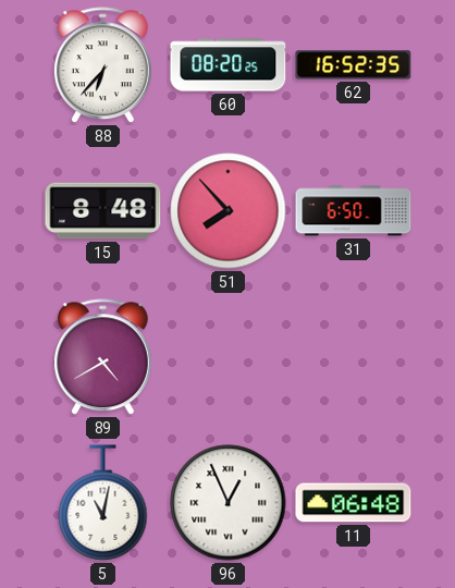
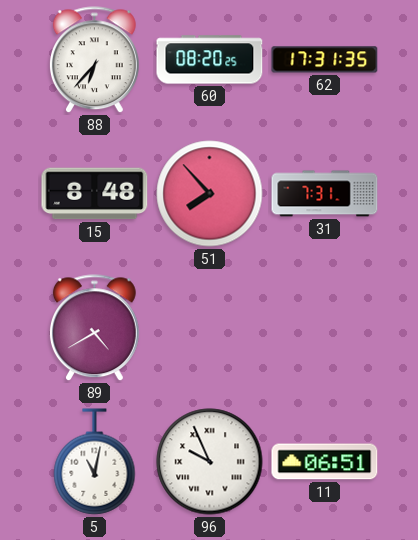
62: 16:52 -> 17:31 (325, 60)
31: 6:50 -> 7:31 (325, 194)
96: 12:56 -> 9:56 (210, 462)
11: 06:48 -> 06:51 (325, 462)
